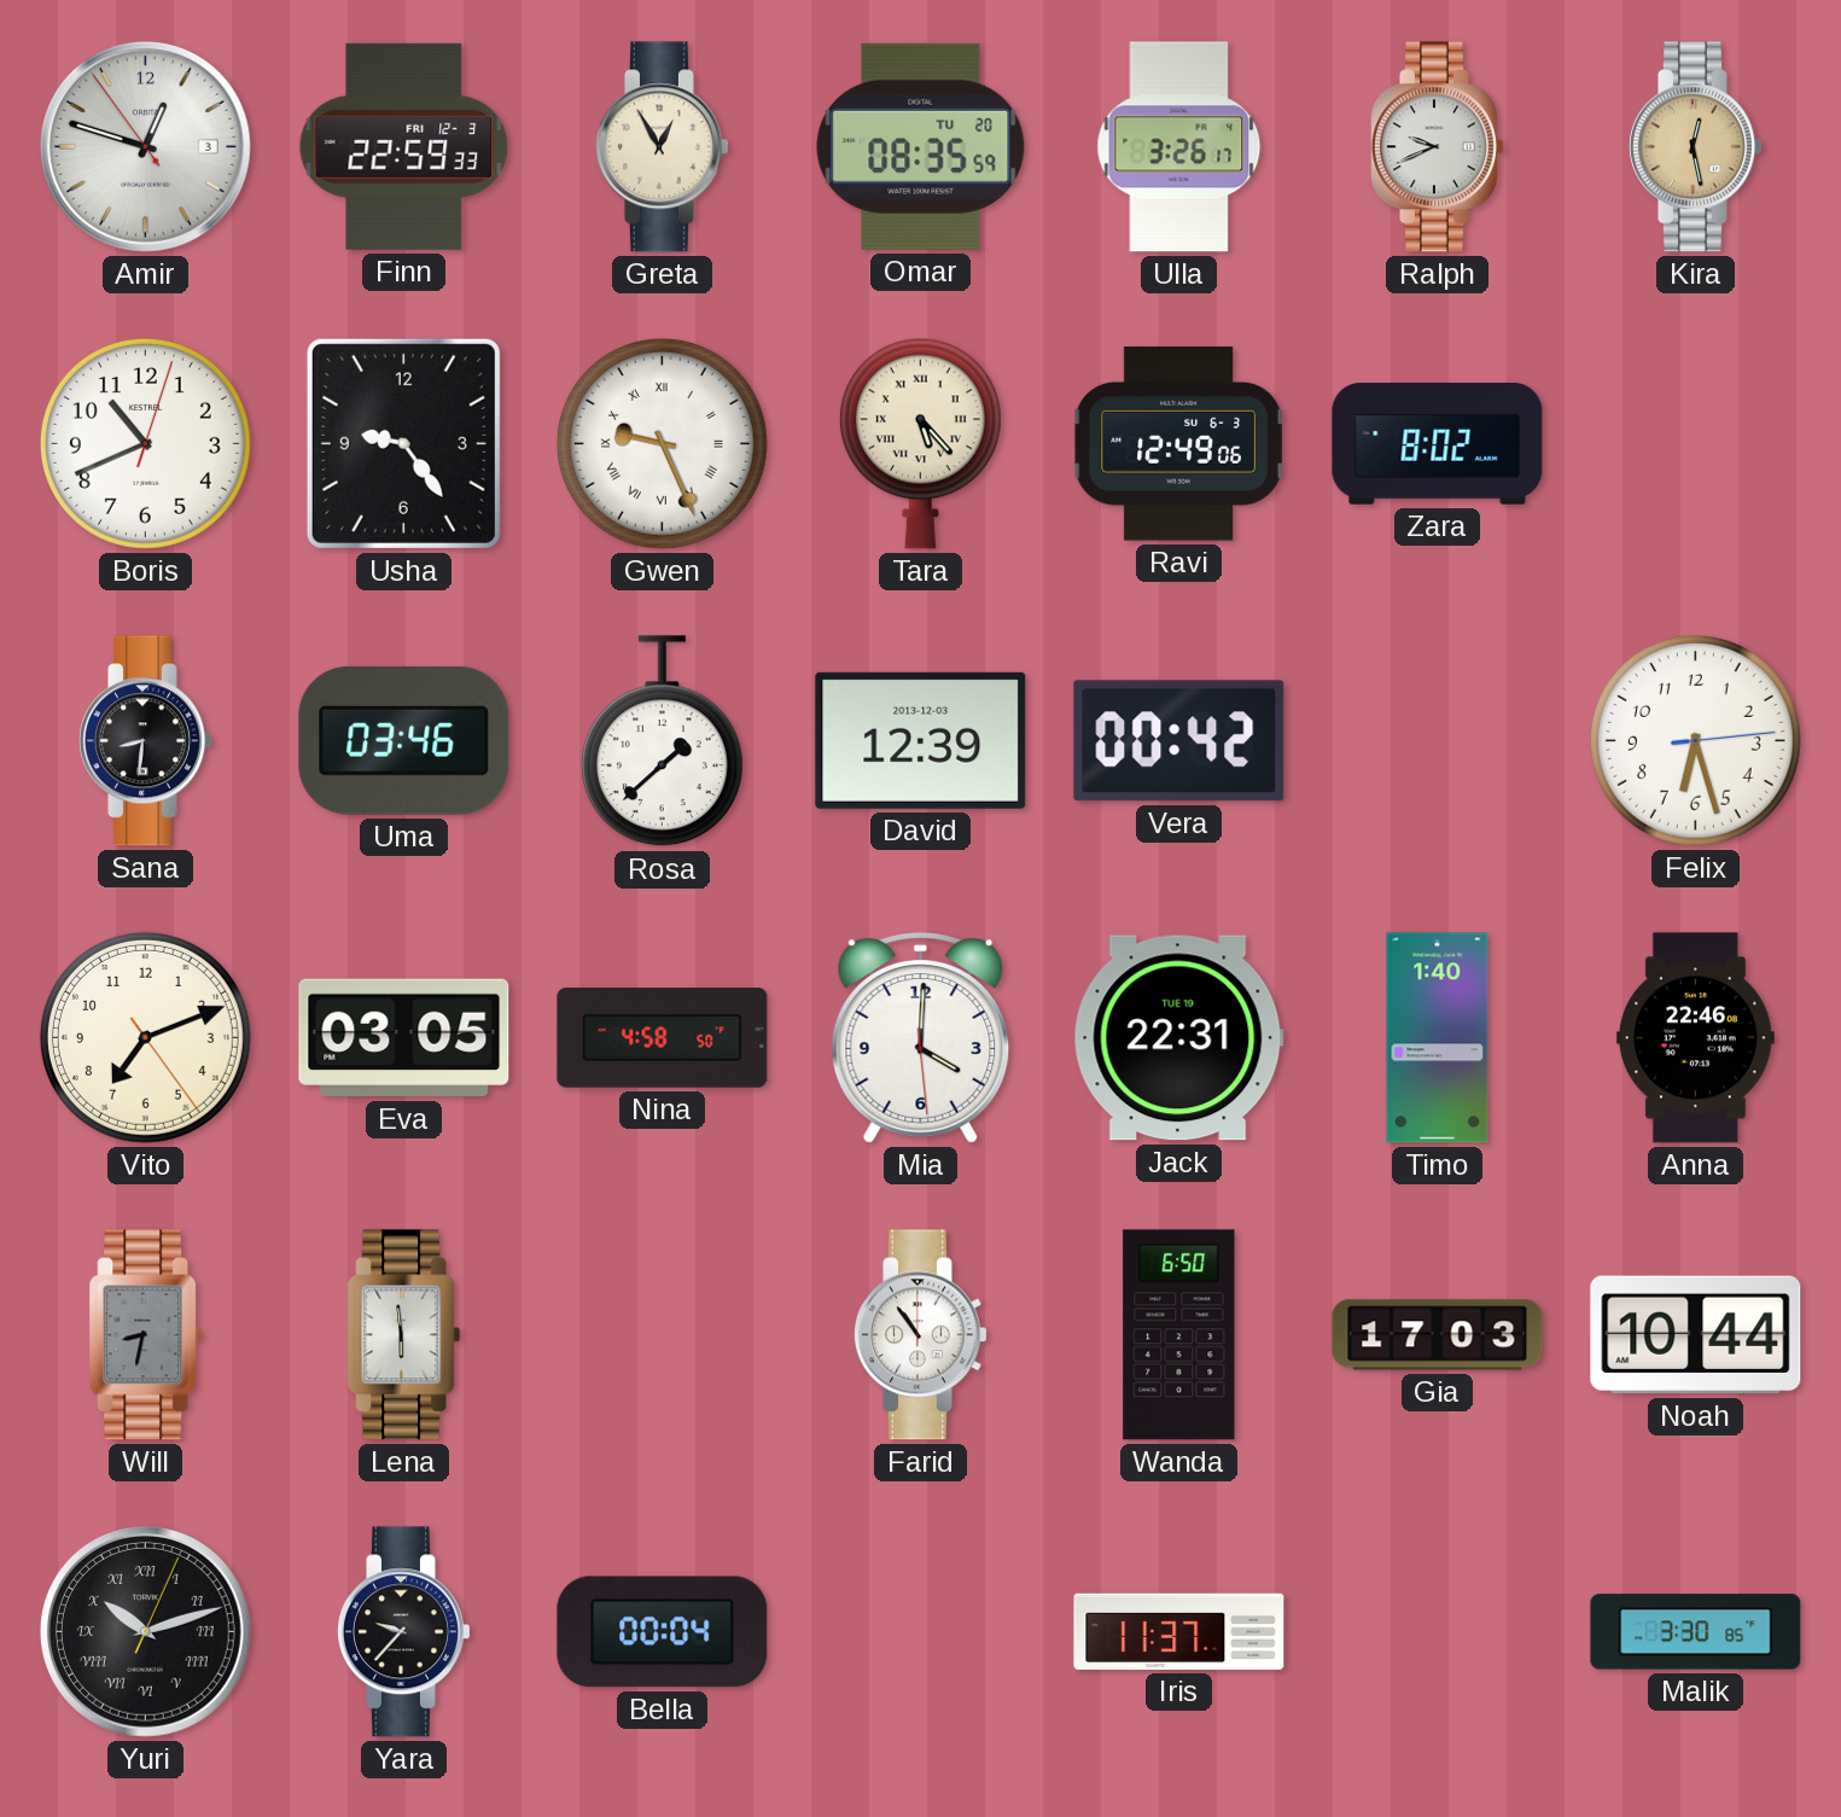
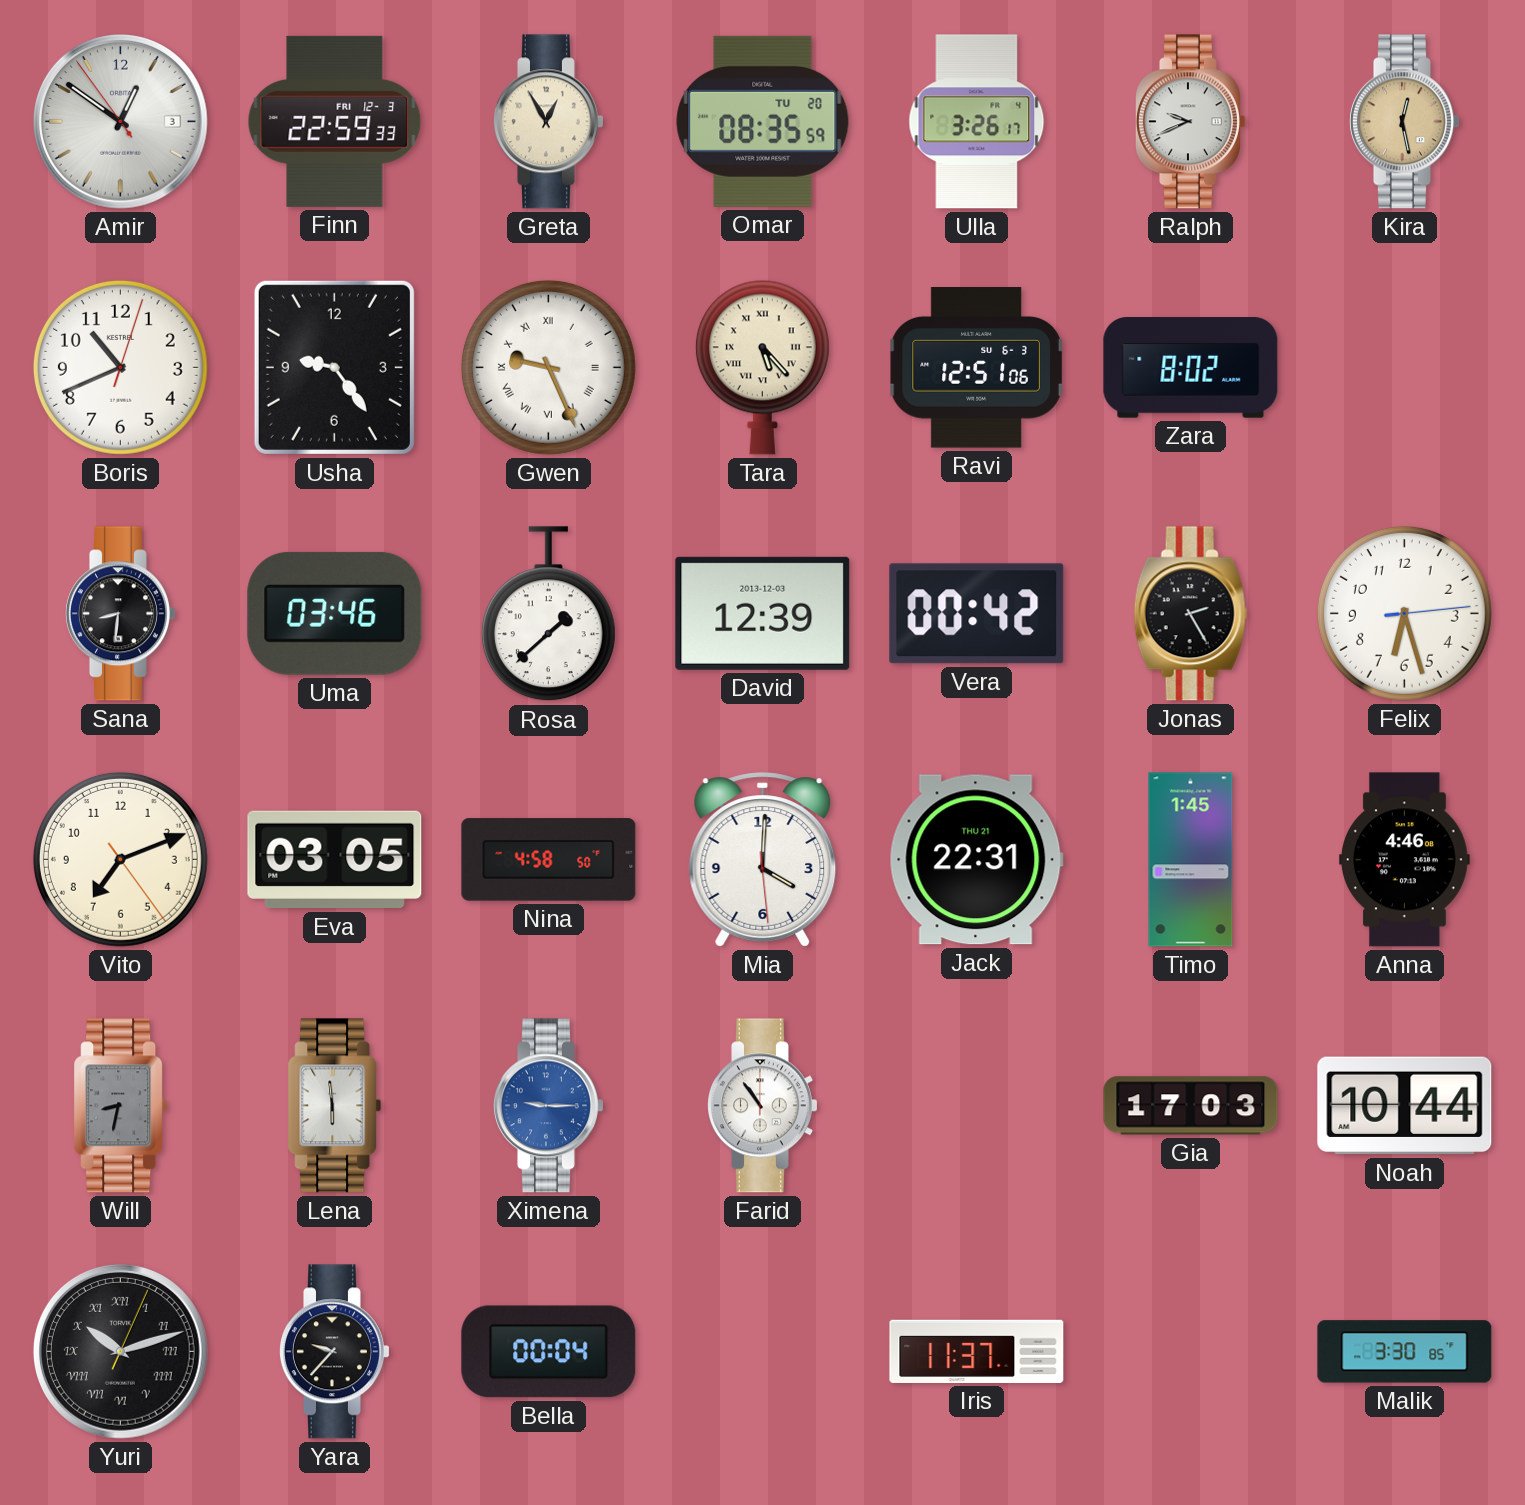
Amir: 12:47 -> 12:50 (120, 121)
Ravi: 12:49 -> 12:51 (977, 368)
Jonas: none -> 2:25 (1191, 614)
Jack date: TUE 19 -> THU 21 (976, 860)
Timo: 1:40 -> 1:45 (1191, 860)
Anna: 22:46 -> 4:46 (1405, 860)
Ximena: none -> 9:15 (548, 1106)
Wanda: 6:50 -> none (1179, 1335)
